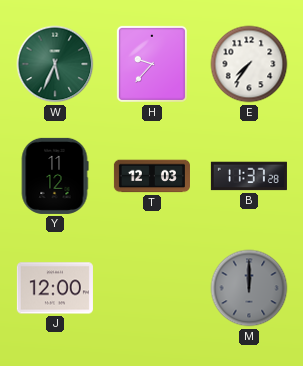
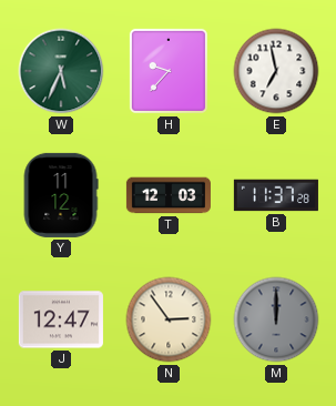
E: 7:36 -> 6:58 (276, 71)
J: 12:00 -> 12:47 (61, 319)
N: none -> 2:54 (169, 319)
